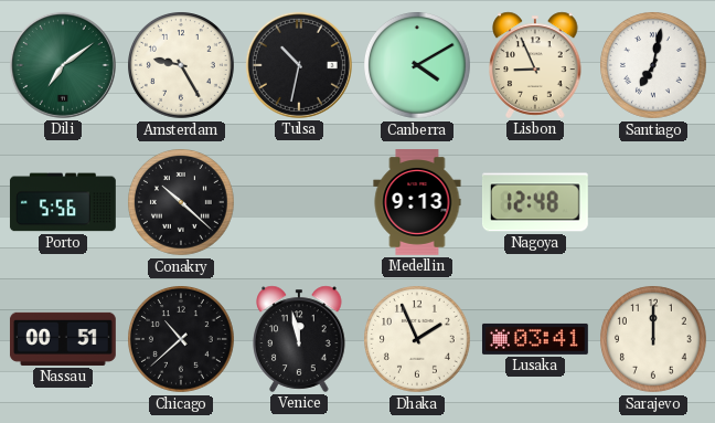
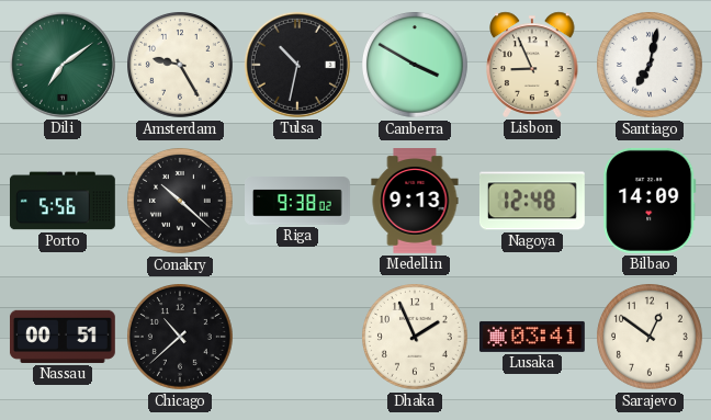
Canberra: 4:10 -> 3:50 (416, 66)
Riga: none -> 9:38 (298, 201)
Bilbao: none -> 14:09 (650, 201)
Venice: 11:58 -> none (299, 339)
Sarajevo: 12:00 -> 12:51 (651, 338)
